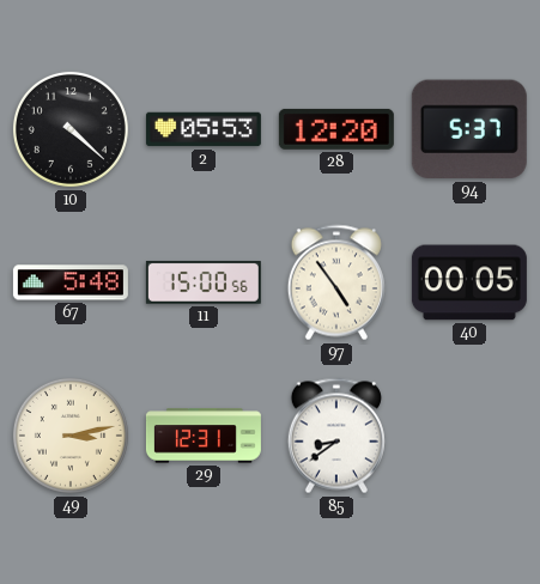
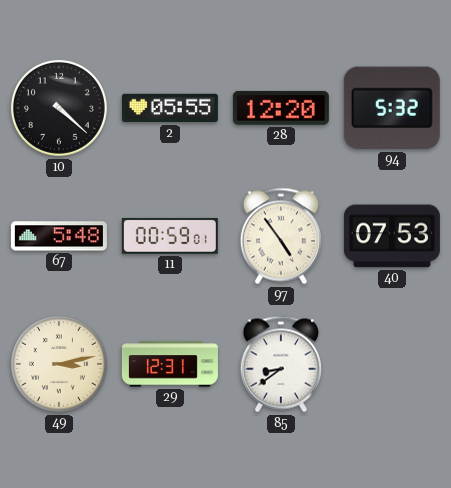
2: 05:53 -> 05:55 (170, 108)
94: 5:37 -> 5:32 (392, 108)
11: 15:00 -> 00:59 (170, 236)
40: 00:05 -> 07:53 (392, 236)
